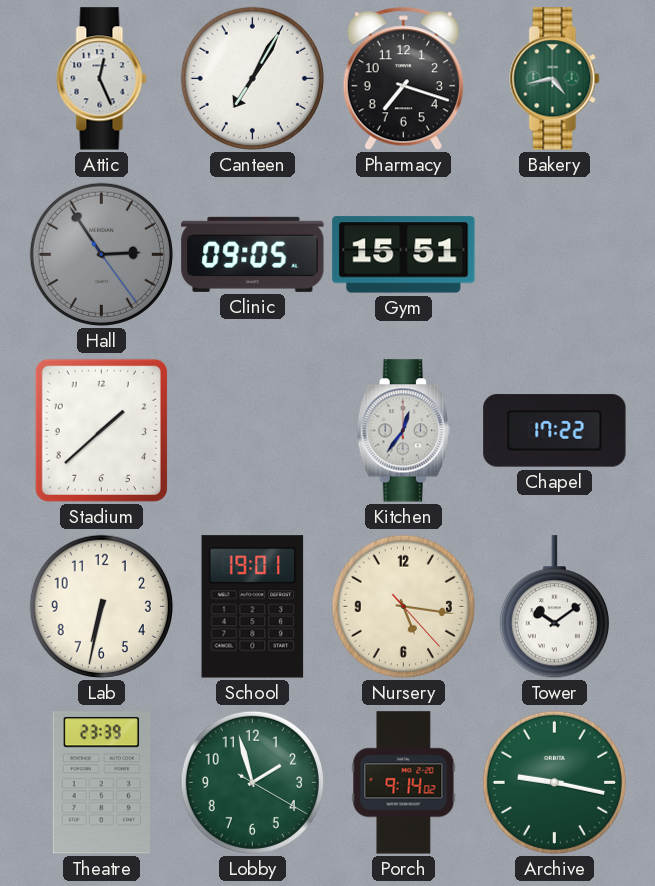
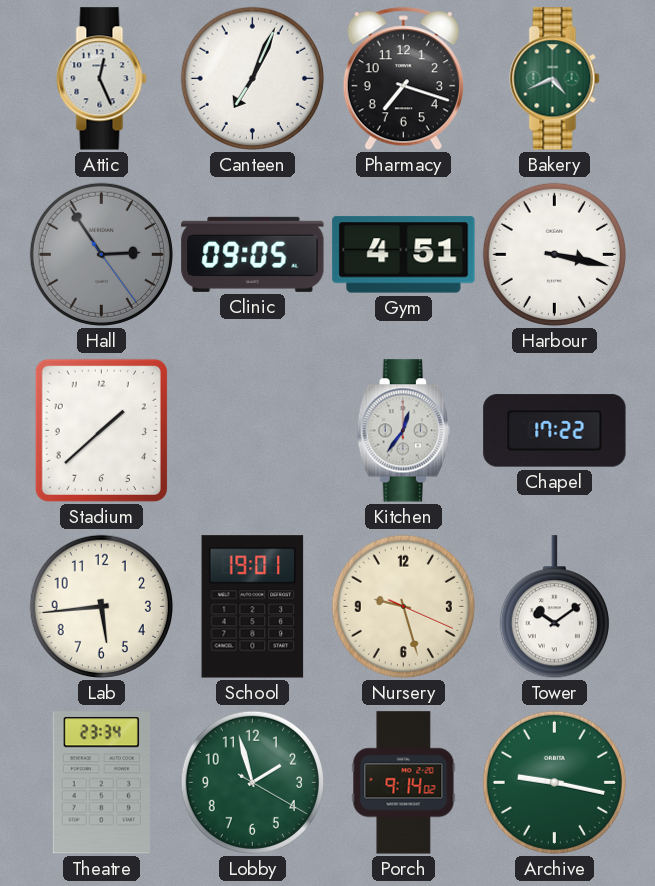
Canteen: 7:05 -> 7:04 (252, 78)
Bakery: 4:43 -> 4:41 (555, 79)
Gym: 15:51 -> 4:51 (404, 255)
Harbour: none -> 3:17 (554, 254)
Lab: 6:32 -> 5:44 (101, 606)
Nursery: 5:16 -> 9:27 (403, 606)
Theatre: 23:39 -> 23:34 (101, 783)
